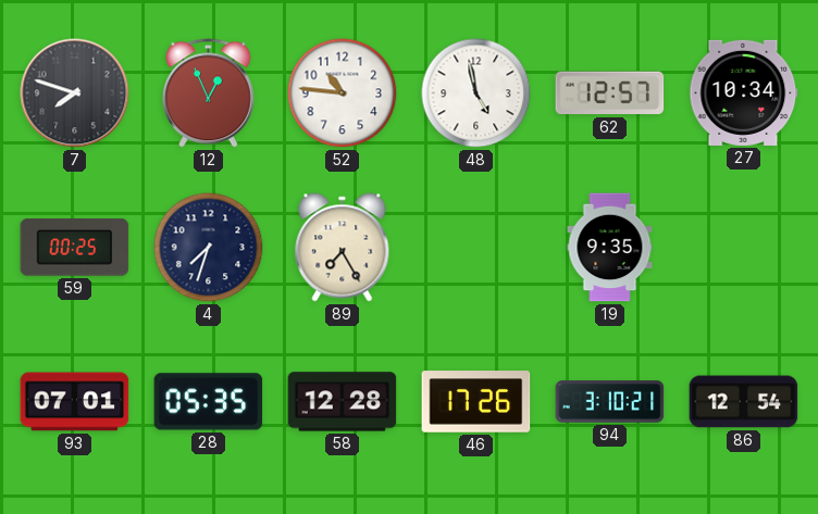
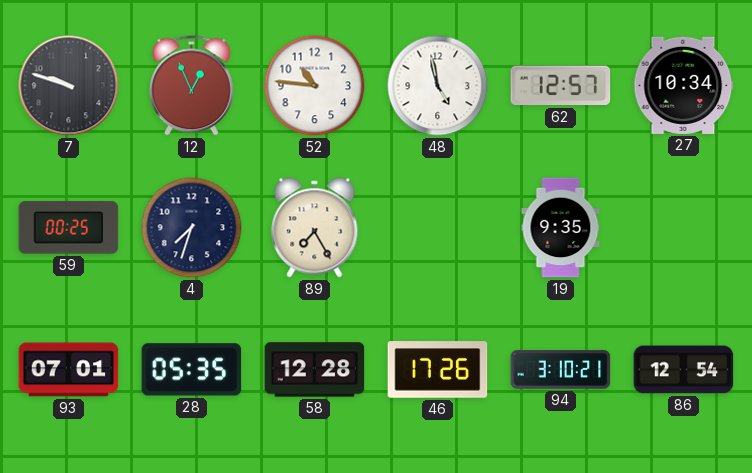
7: 7:48 -> 9:48 (69, 86)
